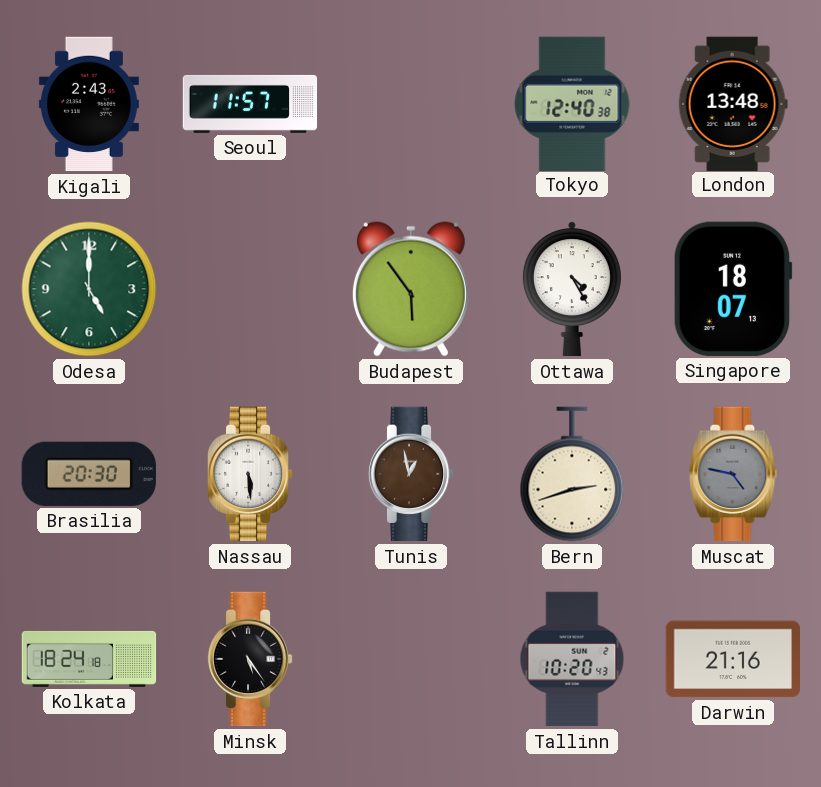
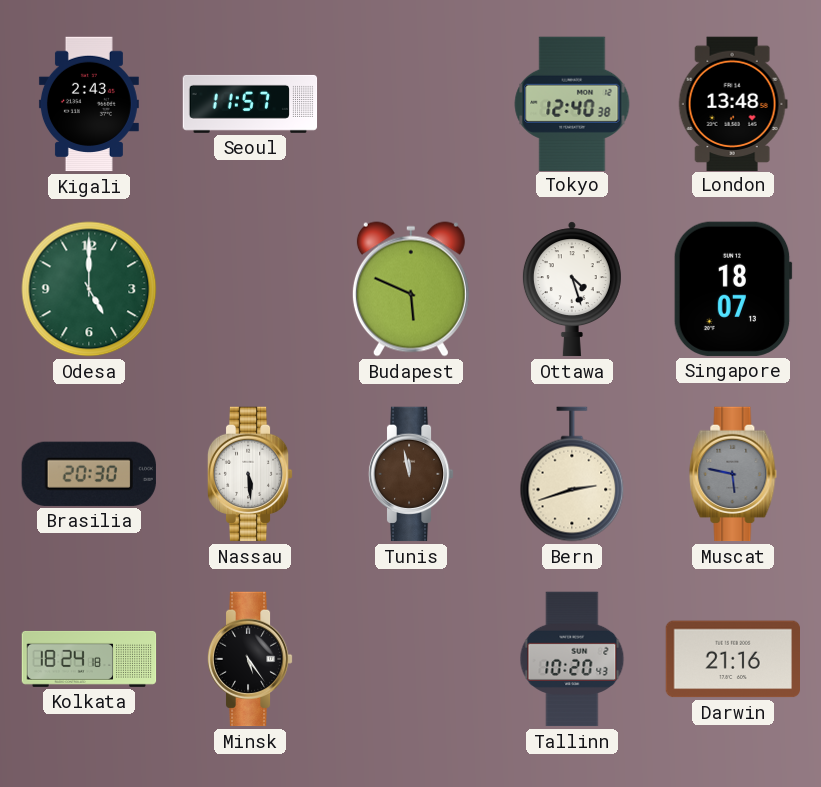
Budapest: 5:54 -> 5:49 (411, 289)
Ottawa: 4:25 -> 4:27 (572, 289)
Tunis: 12:58 -> 11:58 (411, 474)
Muscat: 4:47 -> 5:47 (733, 474)
